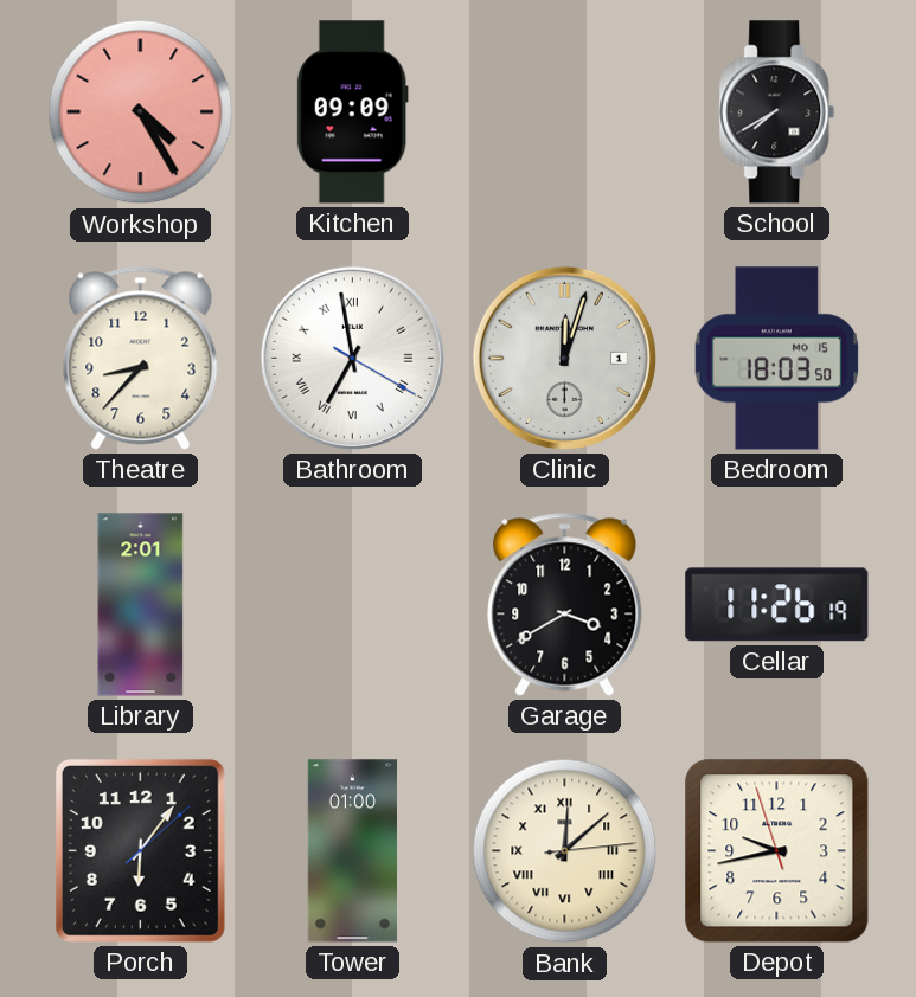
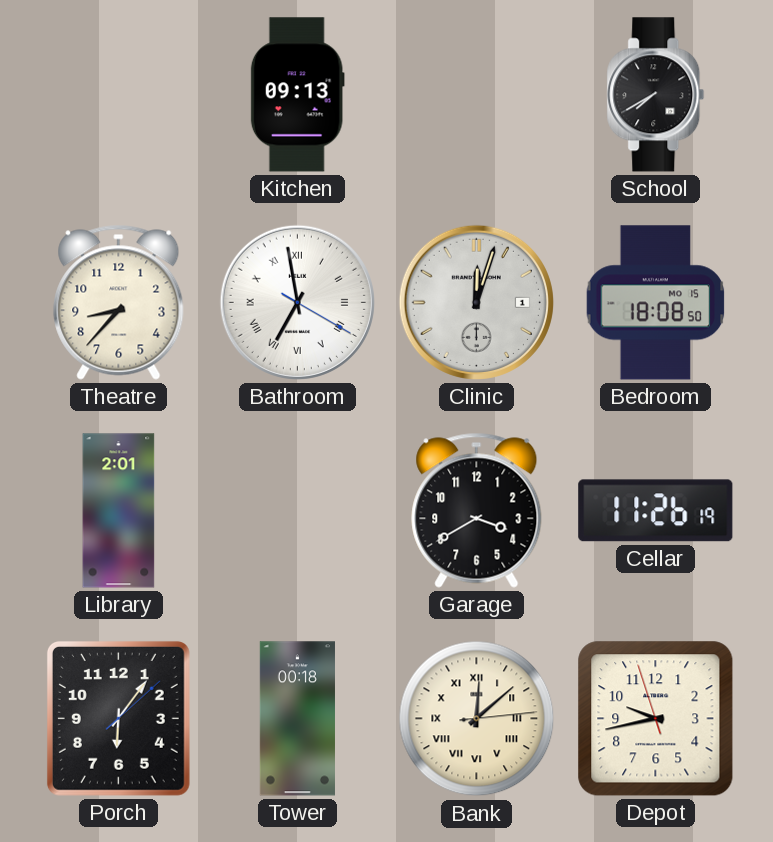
Workshop: 4:25 -> none (141, 112)
Kitchen: 09:09 -> 09:13 (297, 95)
Bedroom: 18:03 -> 18:08 (656, 303)
Tower: 01:00 -> 00:18 (297, 719)
